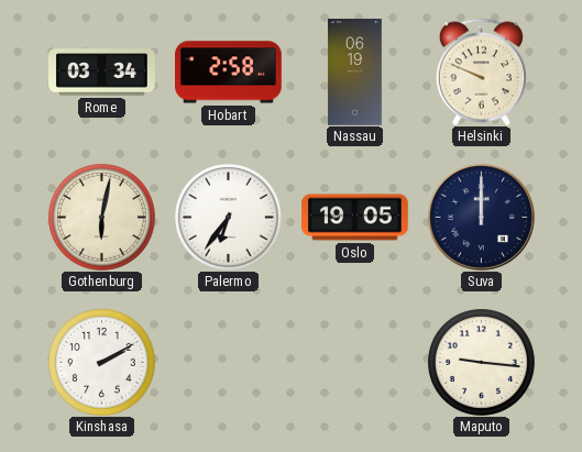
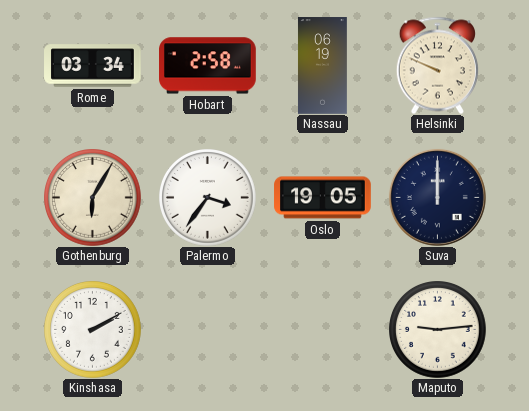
Gothenburg: 6:02 -> 6:05 (93, 198)
Palermo: 6:36 -> 3:36 (208, 198)
Maputo: 9:16 -> 9:14 (438, 330)
